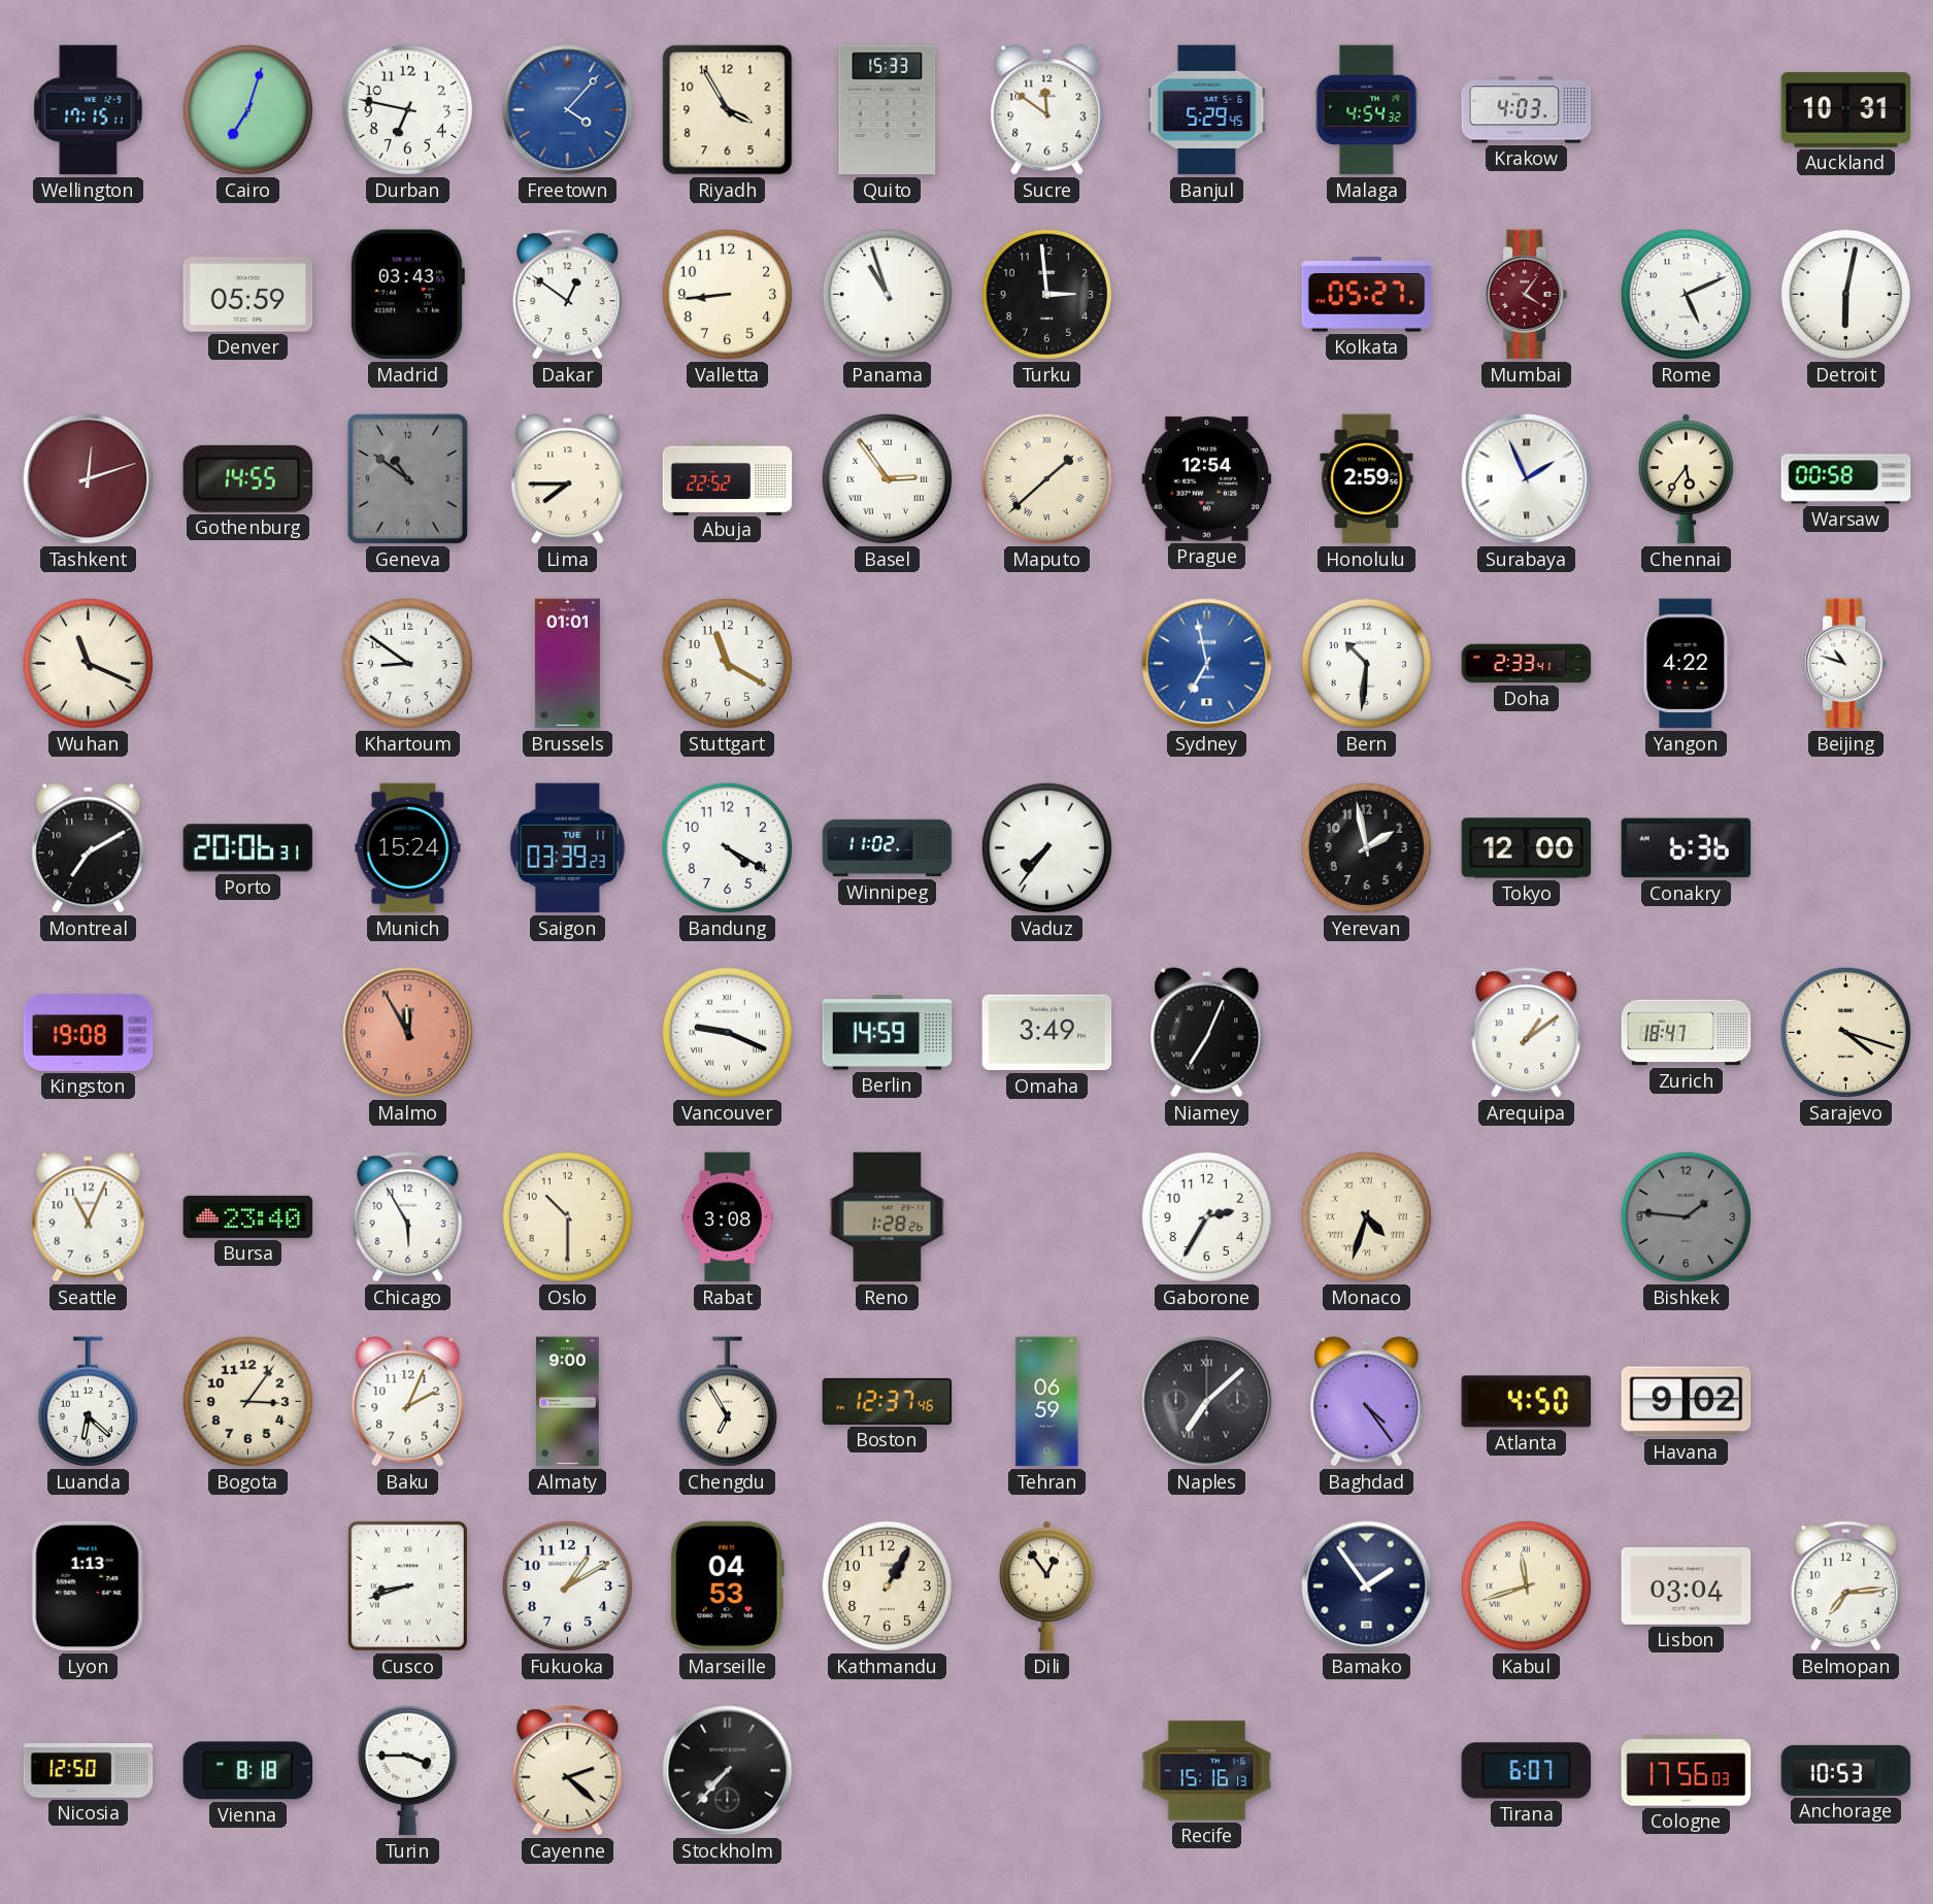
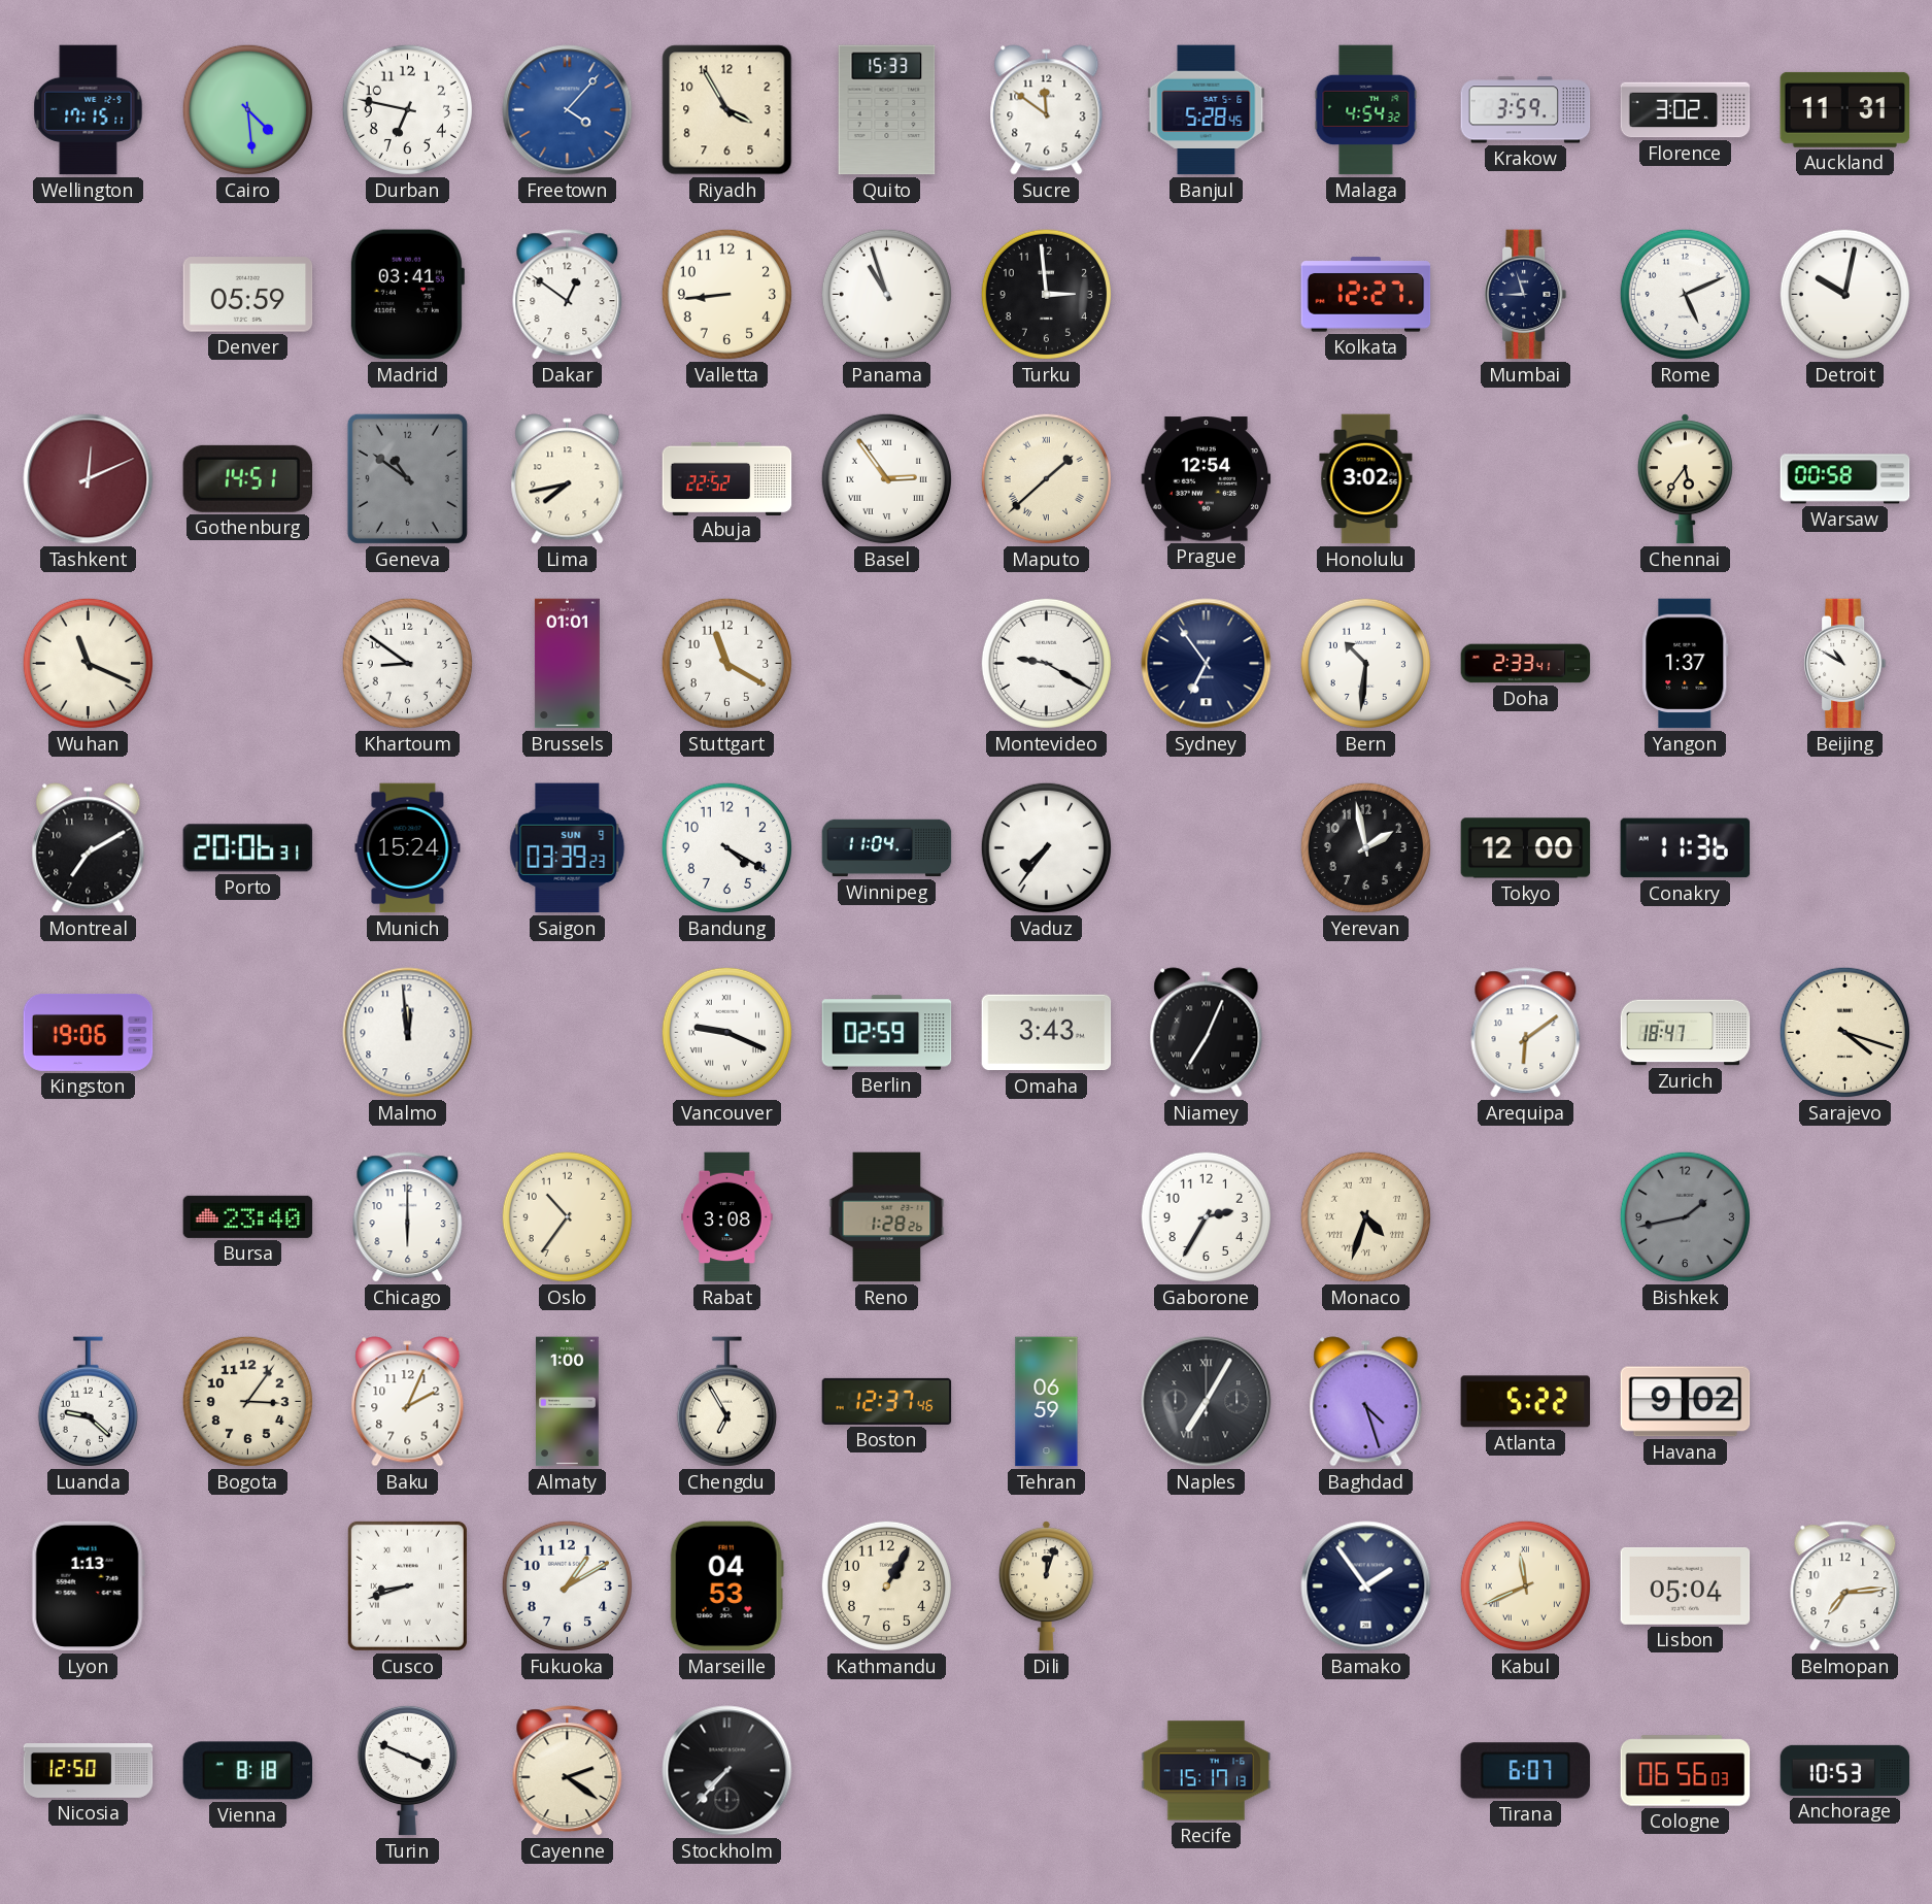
Cairo: 7:03 -> 4:29 (247, 109)
Banjul: 5:29 -> 5:28 (1207, 110)
Krakow: 4:03 -> 3:59 (1526, 110)
Florence: none -> 3:02 (1686, 110)
Auckland: 10:31 -> 11:31 (1845, 109)
Madrid: 03:43 -> 03:41 (407, 295)
Kolkata: 05:27 -> 12:27 (1366, 295)
Mumbai: 4:06 -> 8:57 (1526, 295)
Mumbai dial: burgundy -> navy (1526, 295)
Detroit: 6:02 -> 10:02 (1844, 294)
Tashkent: 12:12 -> 12:11 (89, 479)
Gothenburg: 14:55 -> 14:51 (247, 478)
Lima: 7:45 -> 7:43 (568, 479)
Honolulu: 2:59 -> 3:02 (1366, 479)
Surabaya: 1:56 -> none (1527, 479)
Montevideo: none -> 9:20 (1046, 663)
Sydney: 6:58 -> 6:54 (1207, 664)
Sydney dial: blue -> navy (1207, 664)
Yangon: 4:22 -> 1:37 (1686, 664)
Beijing: 10:48 -> 10:50 (1845, 664)
Saigon date: TUE 11 -> SUN 9 (568, 848)
Winnipeg: 11:02 -> 11:04 (887, 848)
Conakry: 6:36 -> 11:36 (1686, 848)
Kingston: 19:08 -> 19:06 (89, 1032)
Malmo: 11:55 -> 11:59 (408, 1033)
Malmo dial: salmon -> white (408, 1033)
Berlin: 14:59 -> 02:59 (887, 1033)
Omaha: 3:49 -> 3:43 (1047, 1033)
Arequipa: 1:09 -> 6:09 (1526, 1033)
Seattle: 11:04 -> none (89, 1217)
Chicago: 5:55 -> 6:00 (408, 1217)
Oslo: 10:30 -> 10:36 (567, 1216)
Bishkek: 1:46 -> 1:43 (1685, 1216)
Luanda: 6:22 -> 9:22 (88, 1402)
Almaty: 9:00 -> 1:00 (568, 1402)
Naples: 7:08 -> 7:05 (1207, 1402)
Baghdad: 4:24 -> 4:27 (1366, 1402)
Atlanta: 4:50 -> 5:22 (1526, 1402)
Dili: 12:54 -> 12:03 (1046, 1586)
Kabul: 11:42 -> 11:41 (1525, 1585)
Lisbon: 03:04 -> 05:04 (1686, 1585)
Turin: 3:45 -> 3:49 (407, 1770)
Cayenne: 2:22 -> 2:21 (568, 1771)
Recife: 15:16 -> 15:17 (1207, 1771)
Cologne: 17:56 -> 06:56 (1686, 1771)
